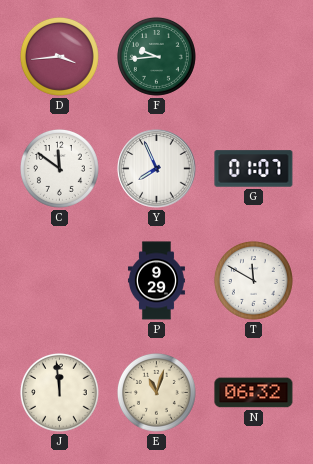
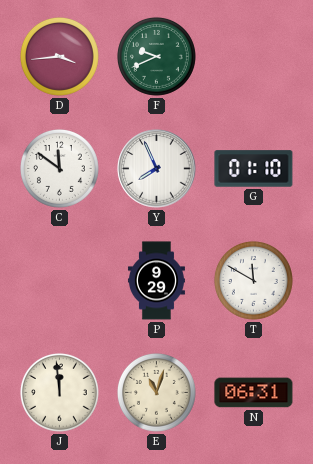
F: 9:44 -> 9:41 (156, 56)
G: 01:07 -> 01:10 (254, 169)
N: 06:32 -> 06:31 (254, 393)
